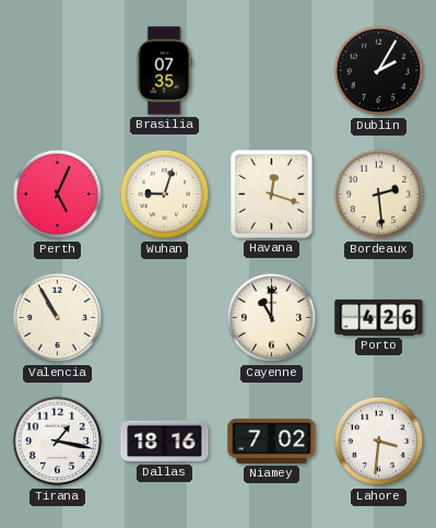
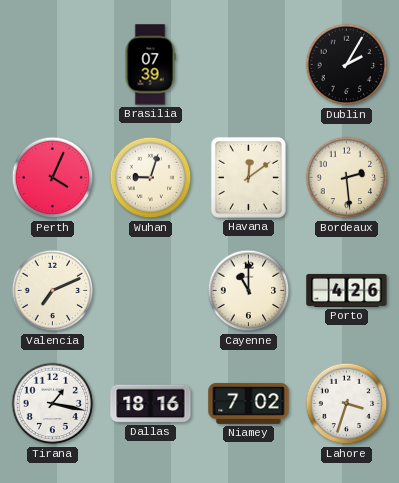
Brasilia: 07:35 -> 07:39 (150, 65)
Perth: 5:04 -> 4:04 (53, 178)
Havana: 12:18 -> 12:09 (248, 177)
Valencia: 10:55 -> 7:11 (53, 291)
Lahore: 3:31 -> 3:33 (347, 404)
